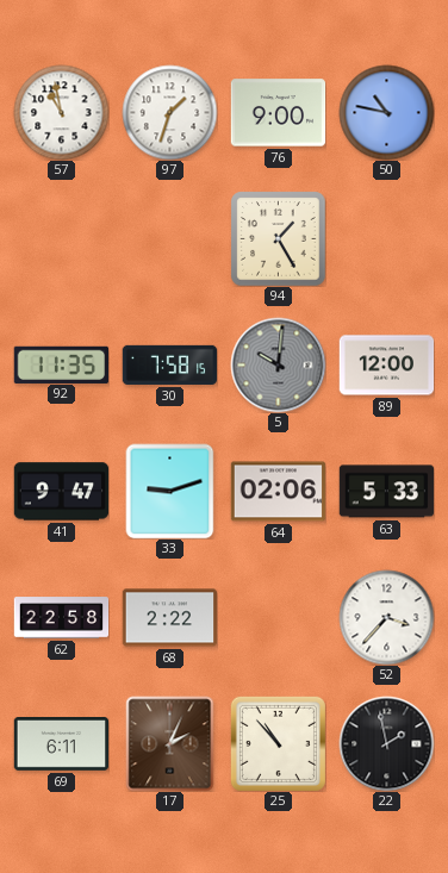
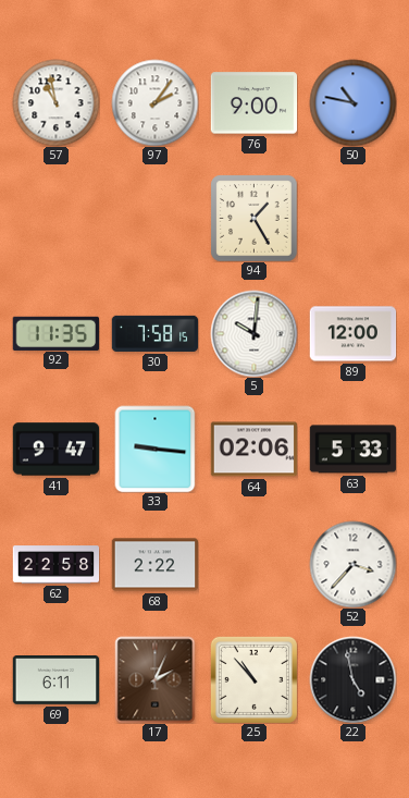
97: 1:33 -> 2:06 (154, 102)
5 dial: grey -> white (253, 333)
33: 9:12 -> 9:16 (156, 449)
22: 1:58 -> 4:58 (352, 679)
